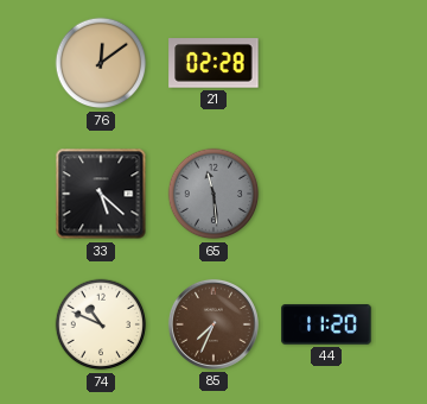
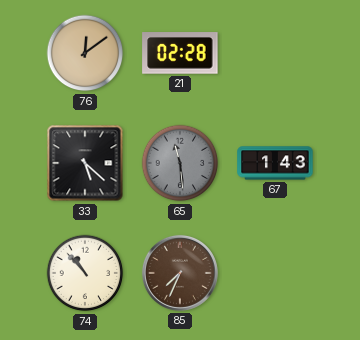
67: none -> 1:43 (275, 163)
74: 10:49 -> 10:53 (85, 273)
44: 11:20 -> none (326, 324)
